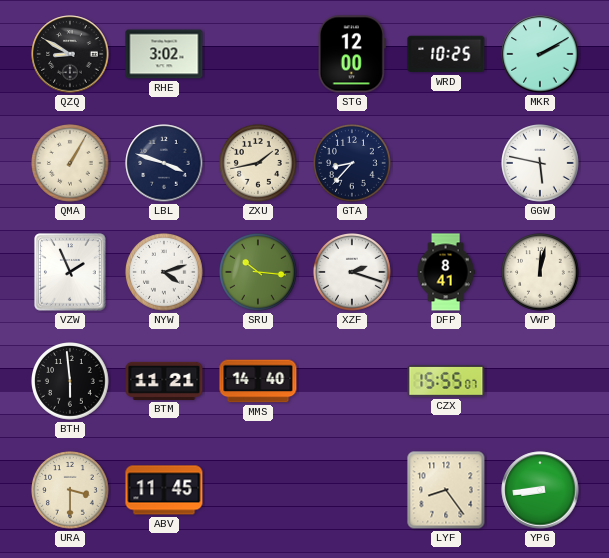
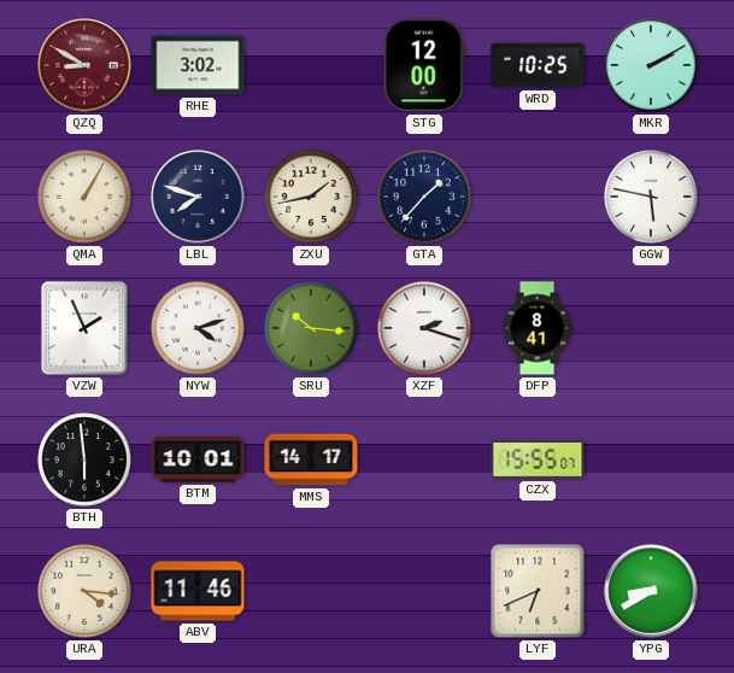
QZQ dial: black -> burgundy (84, 65)
LBL: 3:48 -> 7:48 (198, 197)
GTA: 8:37 -> 1:37 (425, 198)
VWP: 12:02 -> none (541, 273)
BTM: 11:21 -> 10:01 (198, 460)
MMS: 14:40 -> 14:17 (311, 460)
URA: 3:30 -> 4:16 (86, 592)
ABV: 11:45 -> 11:46 (198, 591)
LYF: 8:24 -> 6:41 (538, 591)
YPG: 8:44 -> 8:40 (651, 591)
